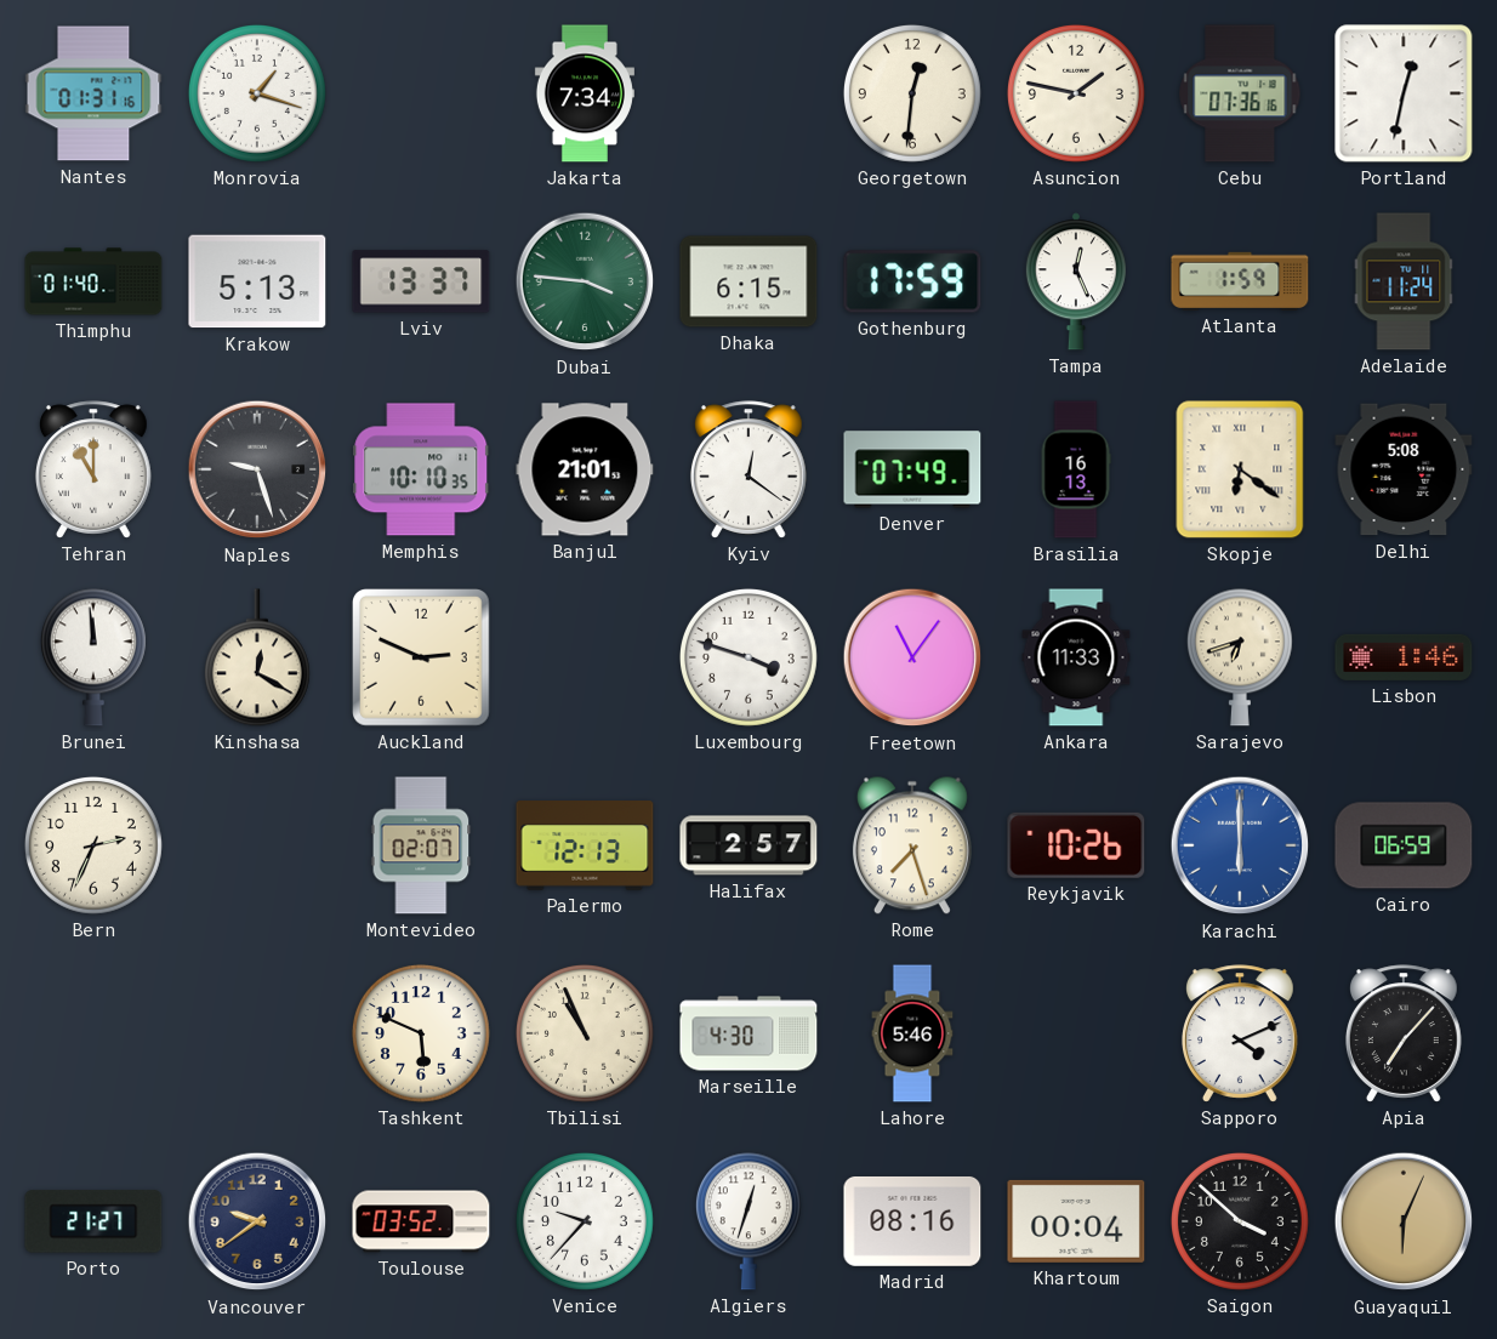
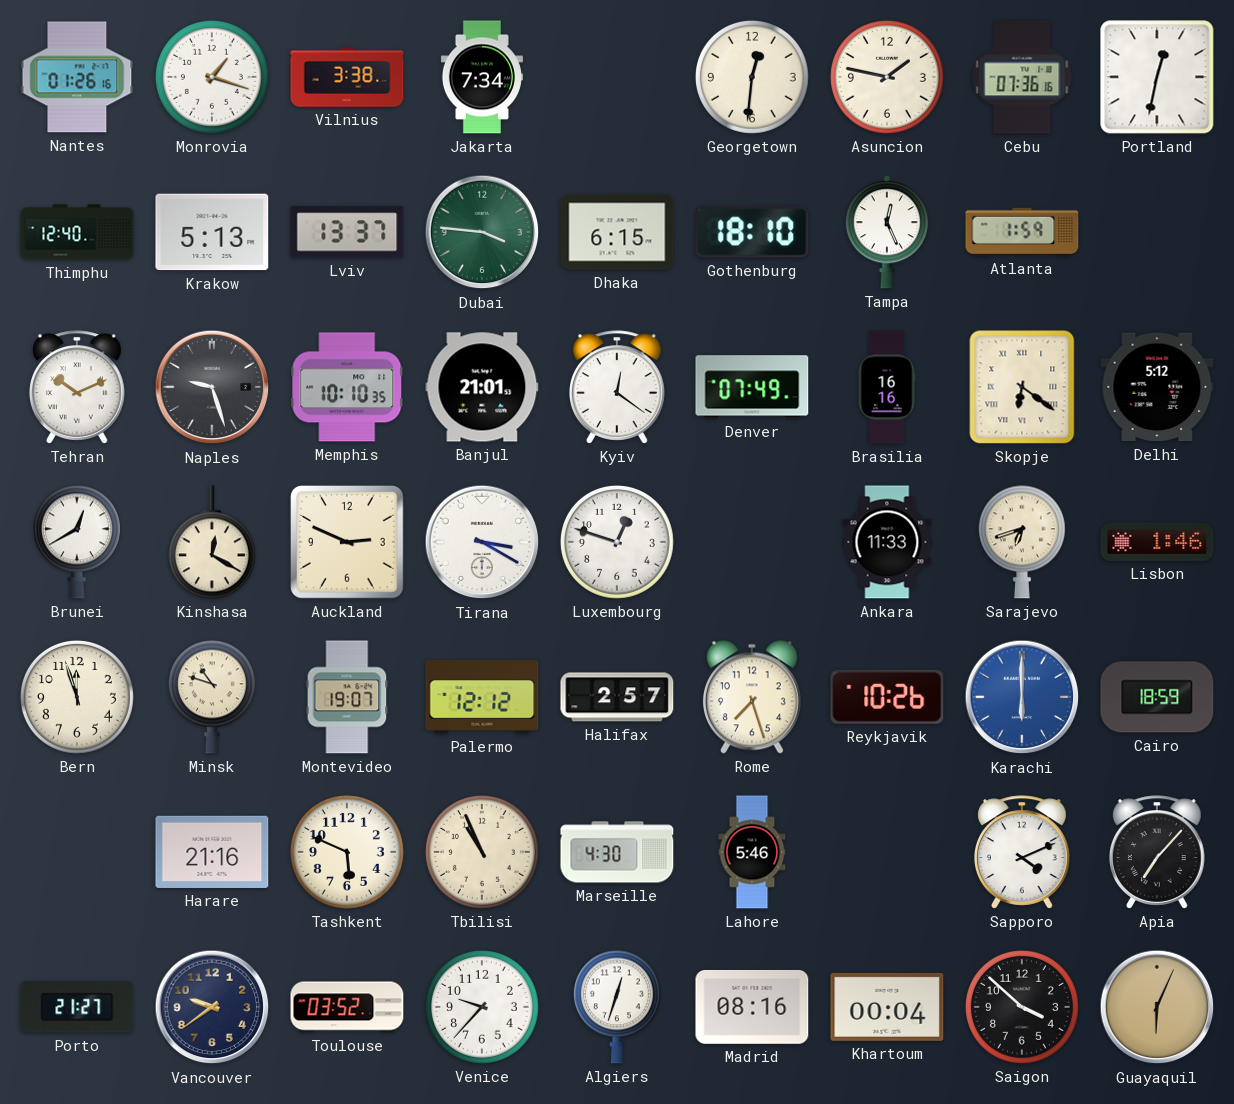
Nantes: 01:31 -> 01:26 (77, 77)
Vilnius: none -> 3:38 (347, 77)
Thimphu: 01:40 -> 12:40 (77, 232)
Gothenburg: 17:59 -> 18:10 (752, 232)
Adelaide: 11:24 -> none (1404, 281)
Tehran: 11:00 -> 10:11 (77, 387)
Brasilia: 16:13 -> 16:16 (887, 387)
Delhi: 5:08 -> 5:12 (1157, 387)
Brunei: 11:59 -> 12:40 (77, 542)
Tirana: none -> 3:20 (482, 542)
Luxembourg: 3:48 -> 12:48 (617, 542)
Freetown: 11:06 -> none (912, 657)
Bern: 2:34 -> 11:57 (77, 697)
Minsk: none -> 10:48 (212, 697)
Montevideo: 02:07 -> 19:07 (347, 697)
Palermo: 12:13 -> 12:12 (482, 697)
Cairo: 06:59 -> 18:59 (1157, 697)
Harare: none -> 21:16 (212, 852)
